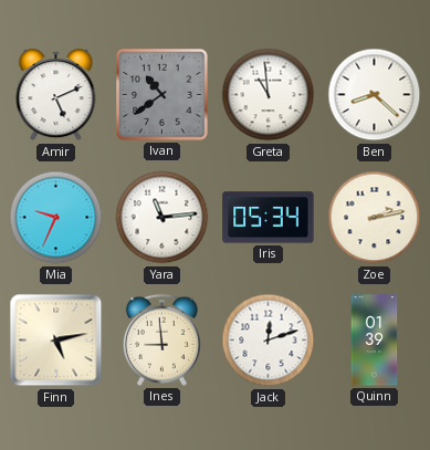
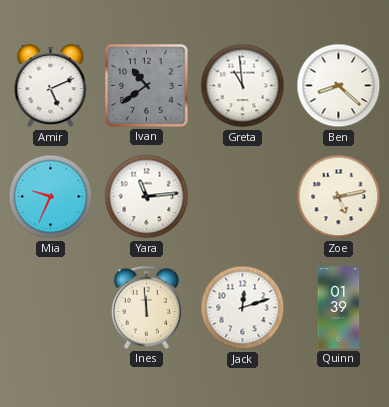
Iris: 05:34 -> none (269, 218)
Zoe: 2:13 -> 5:13 (339, 197)
Finn: 5:13 -> none (56, 341)
Ines: 8:59 -> 11:59 (146, 307)
